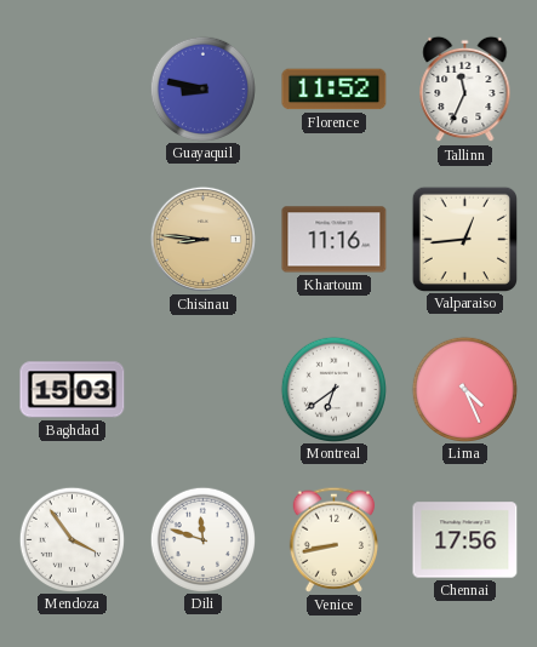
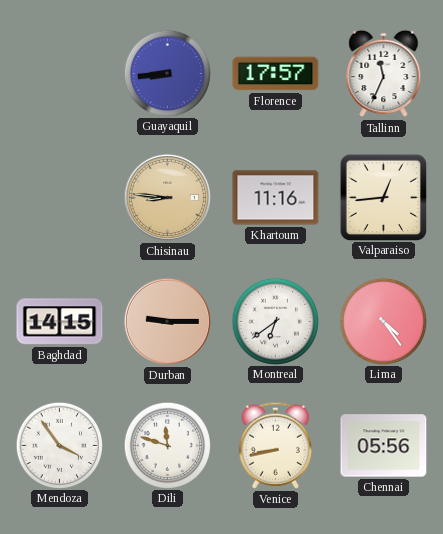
Guayaquil: 8:47 -> 8:44 (167, 73)
Florence: 11:52 -> 17:57 (276, 74)
Baghdad: 15:03 -> 14:15 (60, 322)
Durban: none -> 9:15 (167, 321)
Lima: 4:26 -> 4:24 (383, 321)
Chennai: 17:56 -> 05:56 (384, 446)
